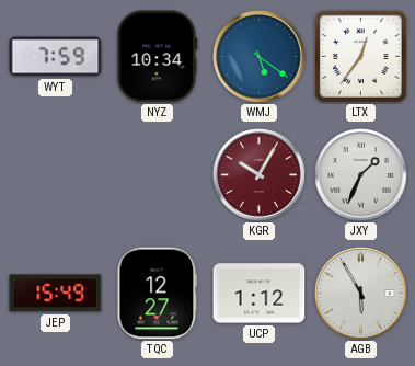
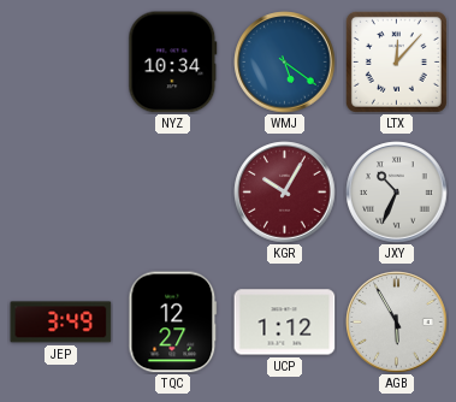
WYT: 7:59 -> none (56, 57)
LTX: 12:36 -> 12:07 (396, 61)
JXY: 1:34 -> 10:34 (397, 193)
JEP: 15:49 -> 3:49 (61, 323)
